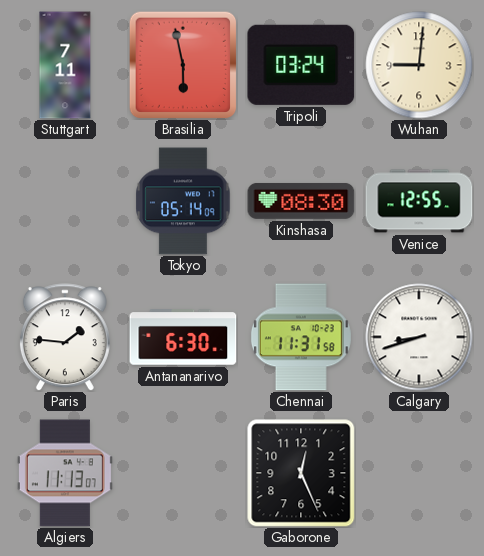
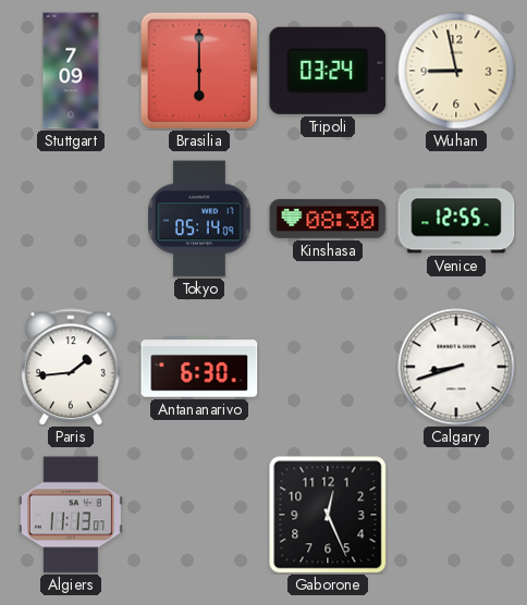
Stuttgart: 7:11 -> 7:09 (71, 71)
Brasilia: 5:58 -> 6:00 (199, 71)
Wuhan: 9:01 -> 8:58 (456, 71)
Paris: 1:46 -> 1:44 (71, 367)
Chennai: 11:31 -> none (301, 337)
